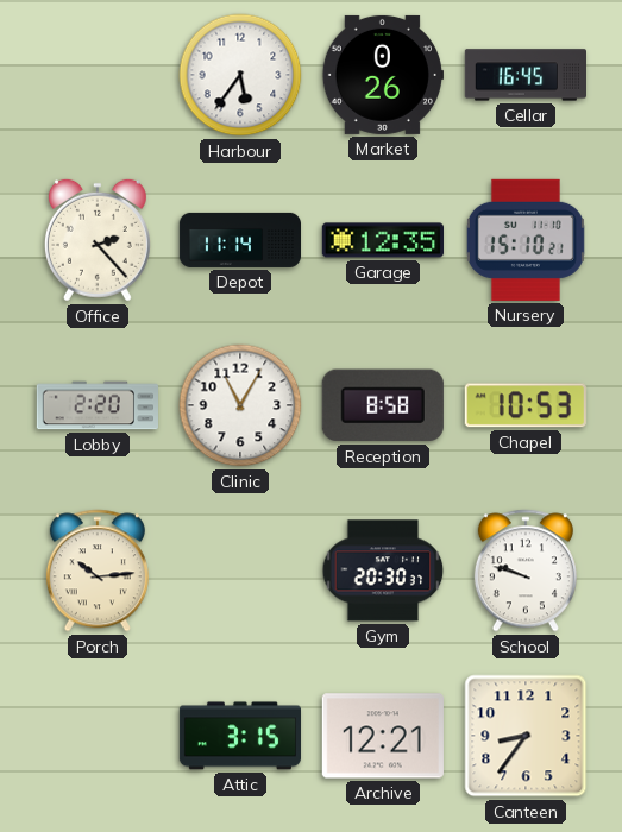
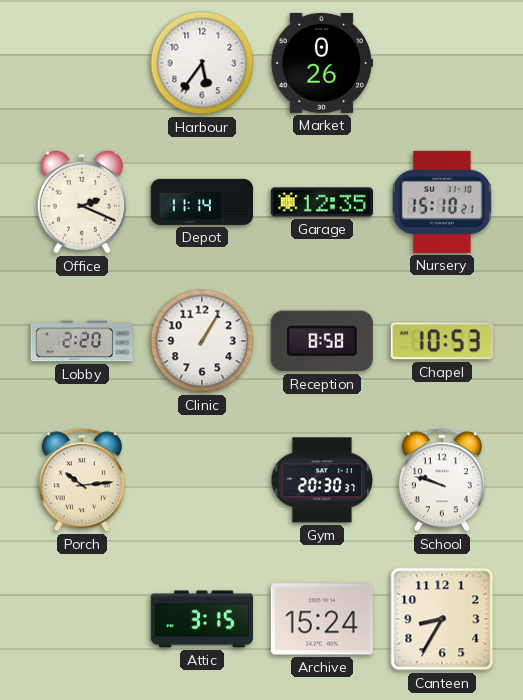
Cellar: 16:45 -> none (524, 75)
Office: 2:23 -> 2:19 (82, 202)
Clinic: 11:05 -> 1:05 (202, 341)
Archive: 12:21 -> 15:24 (322, 619)
Canteen: 8:36 -> 8:35 (442, 619)
